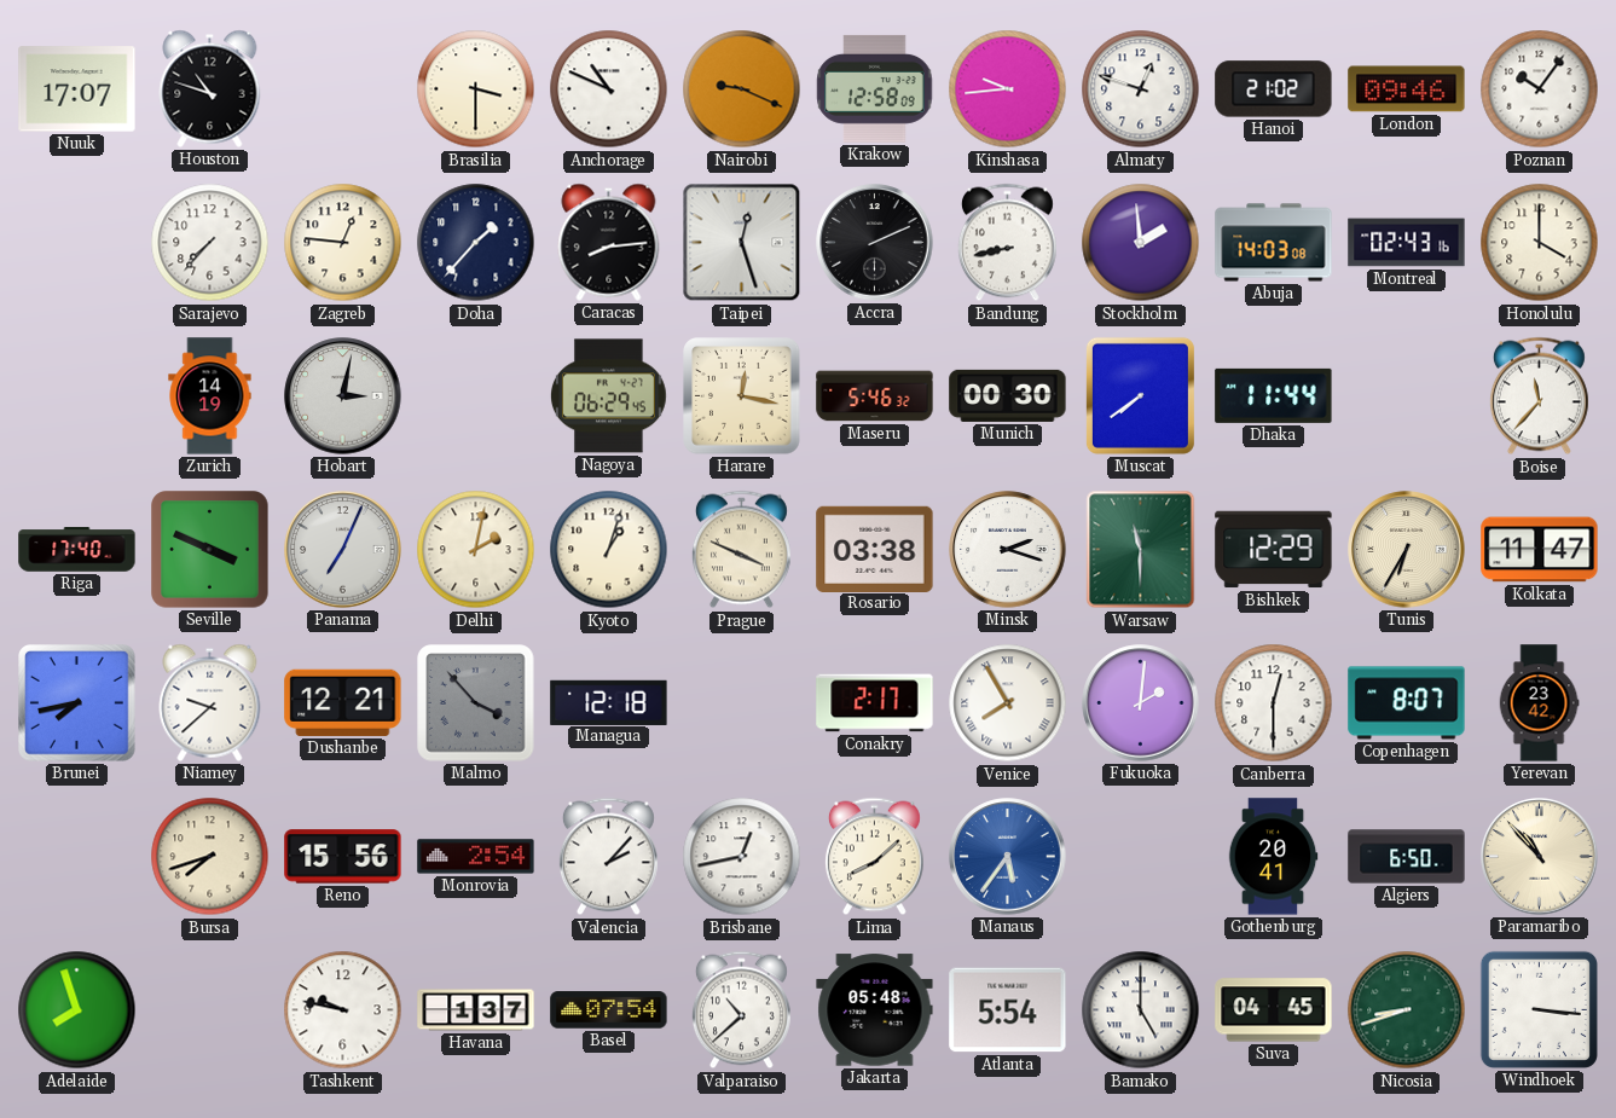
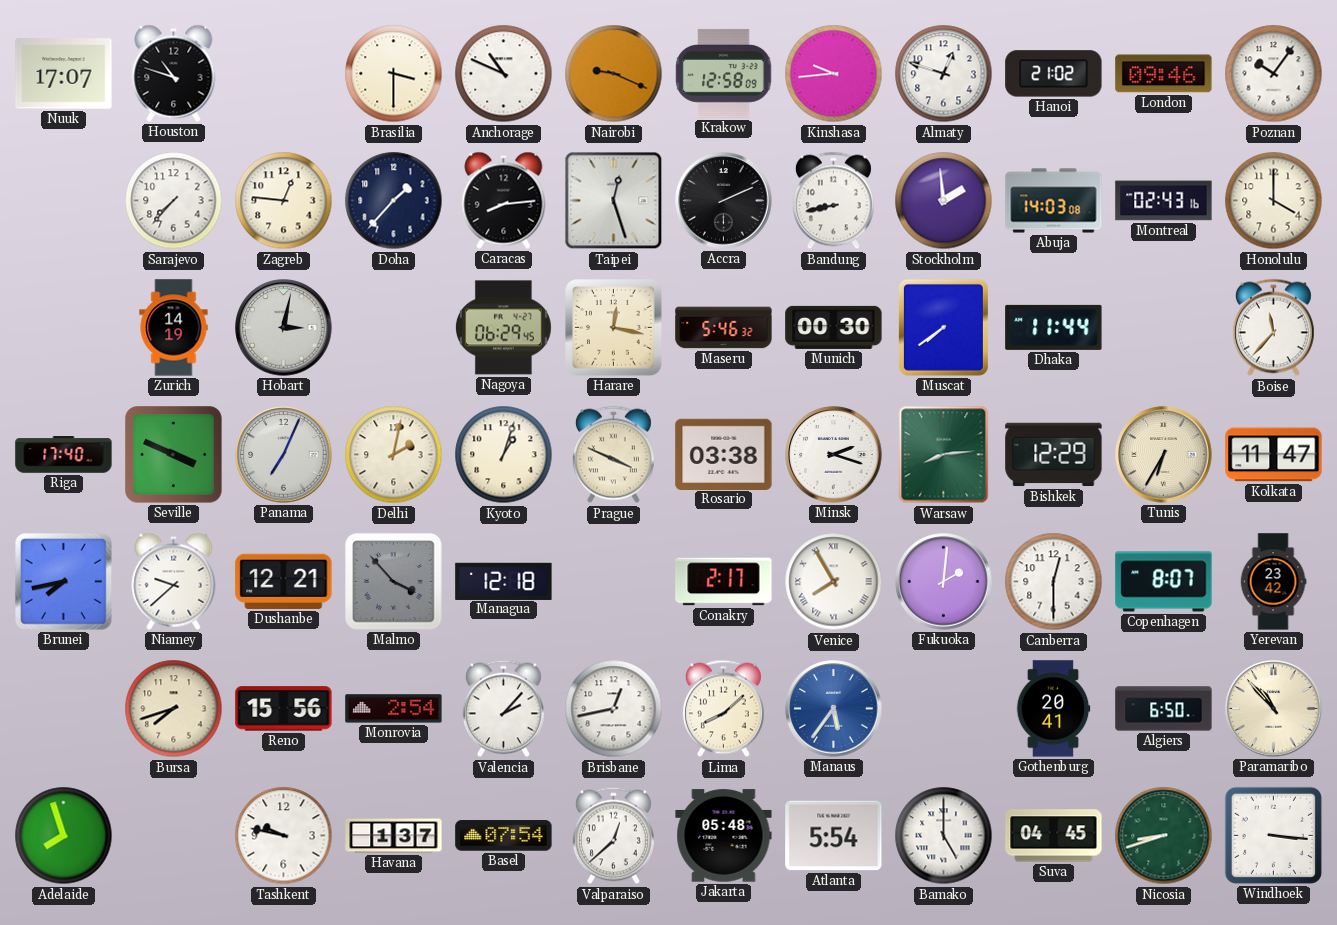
Warsaw: 11:30 -> 8:14 (944, 455)
Valparaiso: 10:38 -> 12:38 (613, 836)
